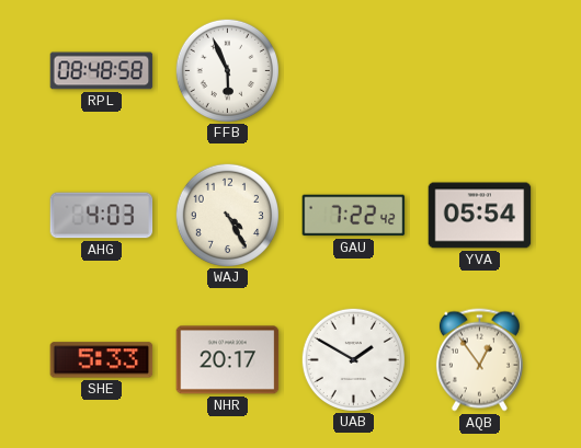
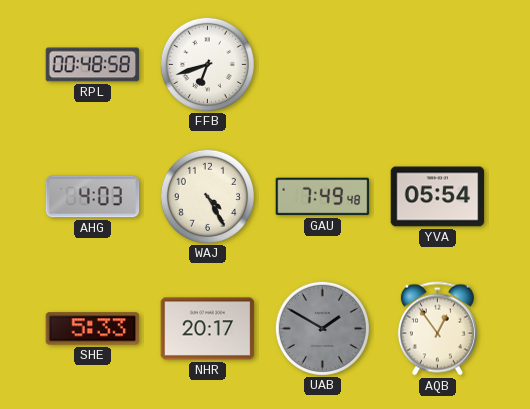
RPL: 08:48 -> 00:48 (93, 65)
FFB: 5:56 -> 6:42 (207, 64)
GAU: 7:22 -> 7:49 (323, 197)
UAB dial: white -> grey (322, 328)
